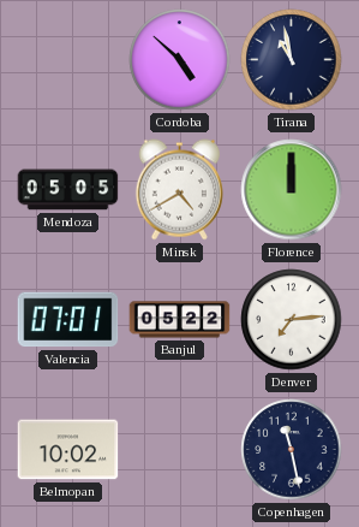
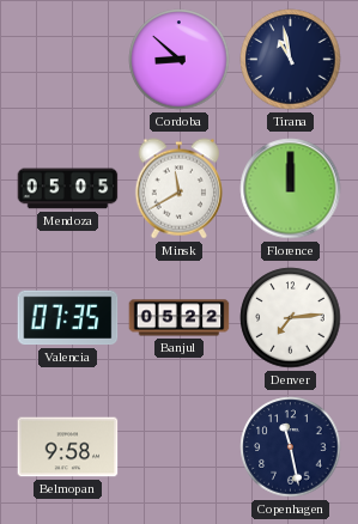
Cordoba: 4:52 -> 8:52 (180, 60)
Minsk: 4:40 -> 11:40 (178, 189)
Valencia: 07:01 -> 07:35 (68, 318)
Belmopan: 10:02 -> 9:58 (68, 447)
